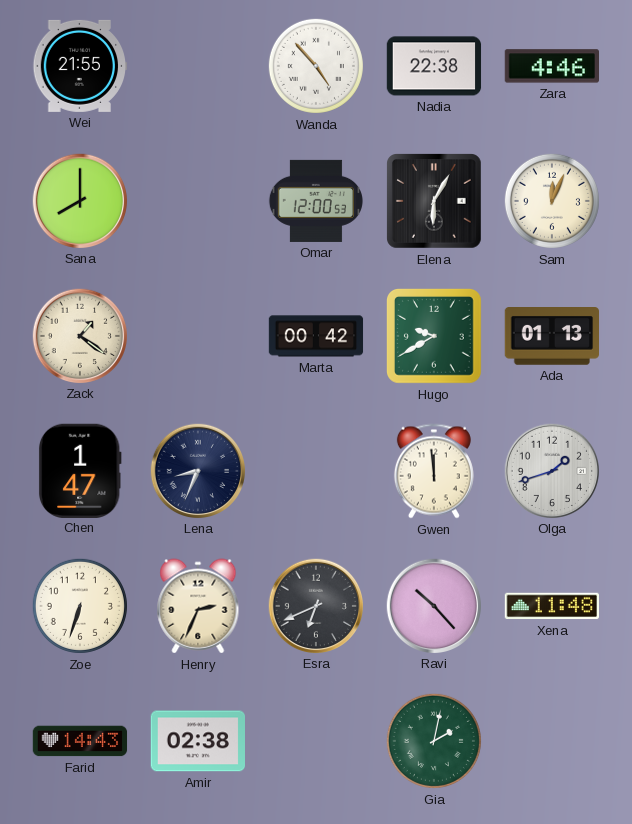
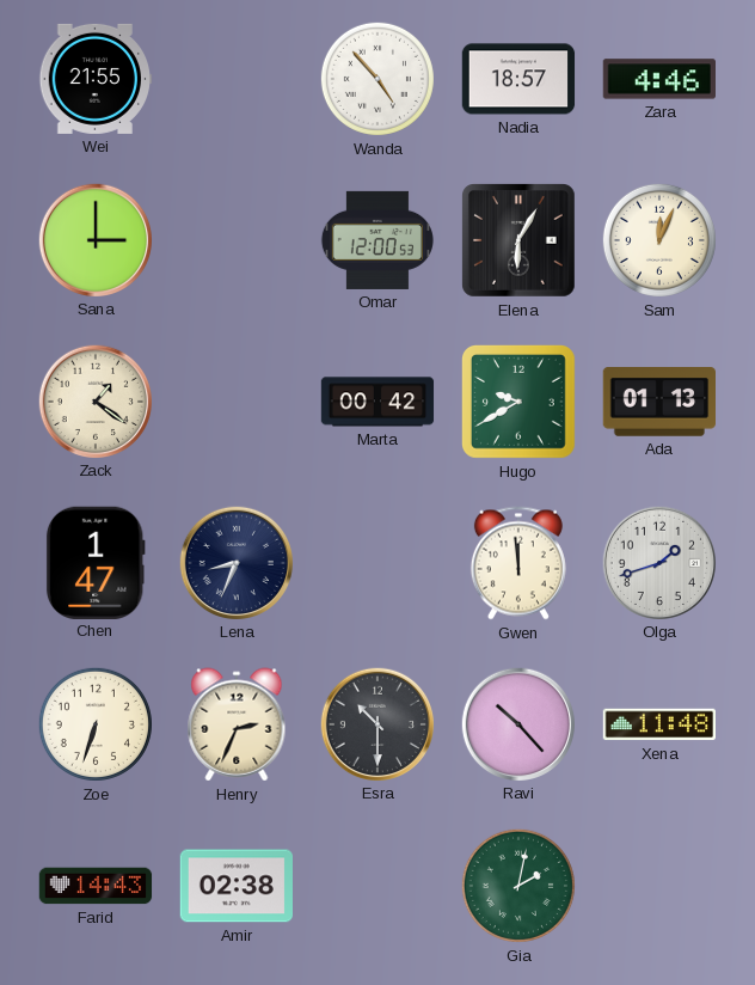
Nadia: 22:38 -> 18:57 (518, 79)
Sana: 8:00 -> 3:00 (94, 239)
Esra: 6:41 -> 10:30 (376, 723)
